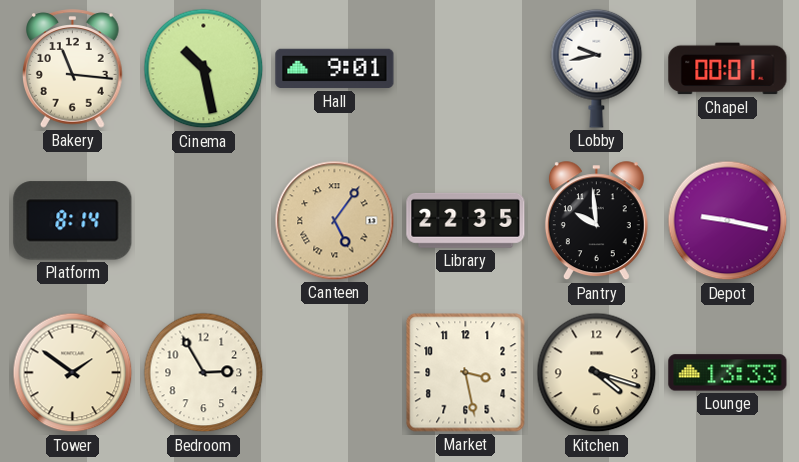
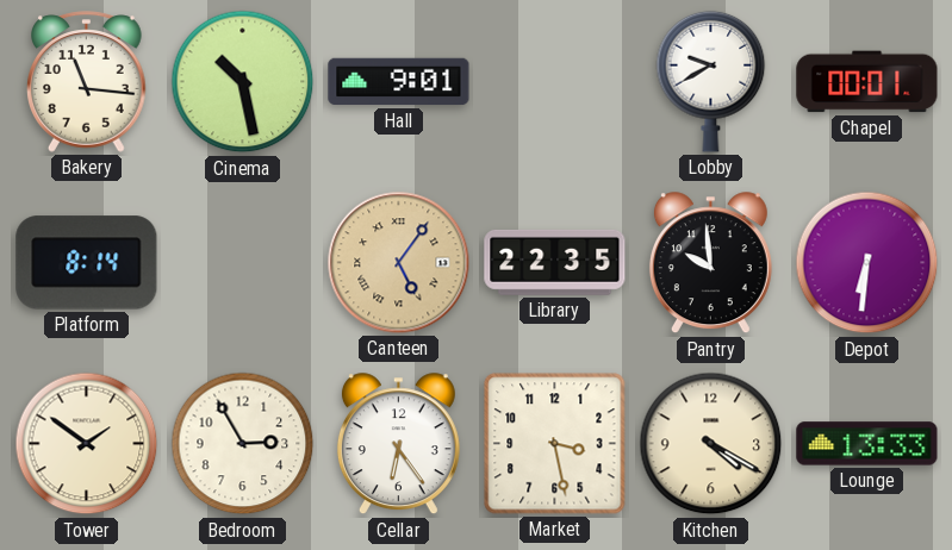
Lobby: 9:43 -> 9:40 (711, 81)
Depot: 9:17 -> 6:31 (867, 263)
Cellar: none -> 6:24 (398, 444)
Kitchen: 4:18 -> 4:20 (711, 444)
